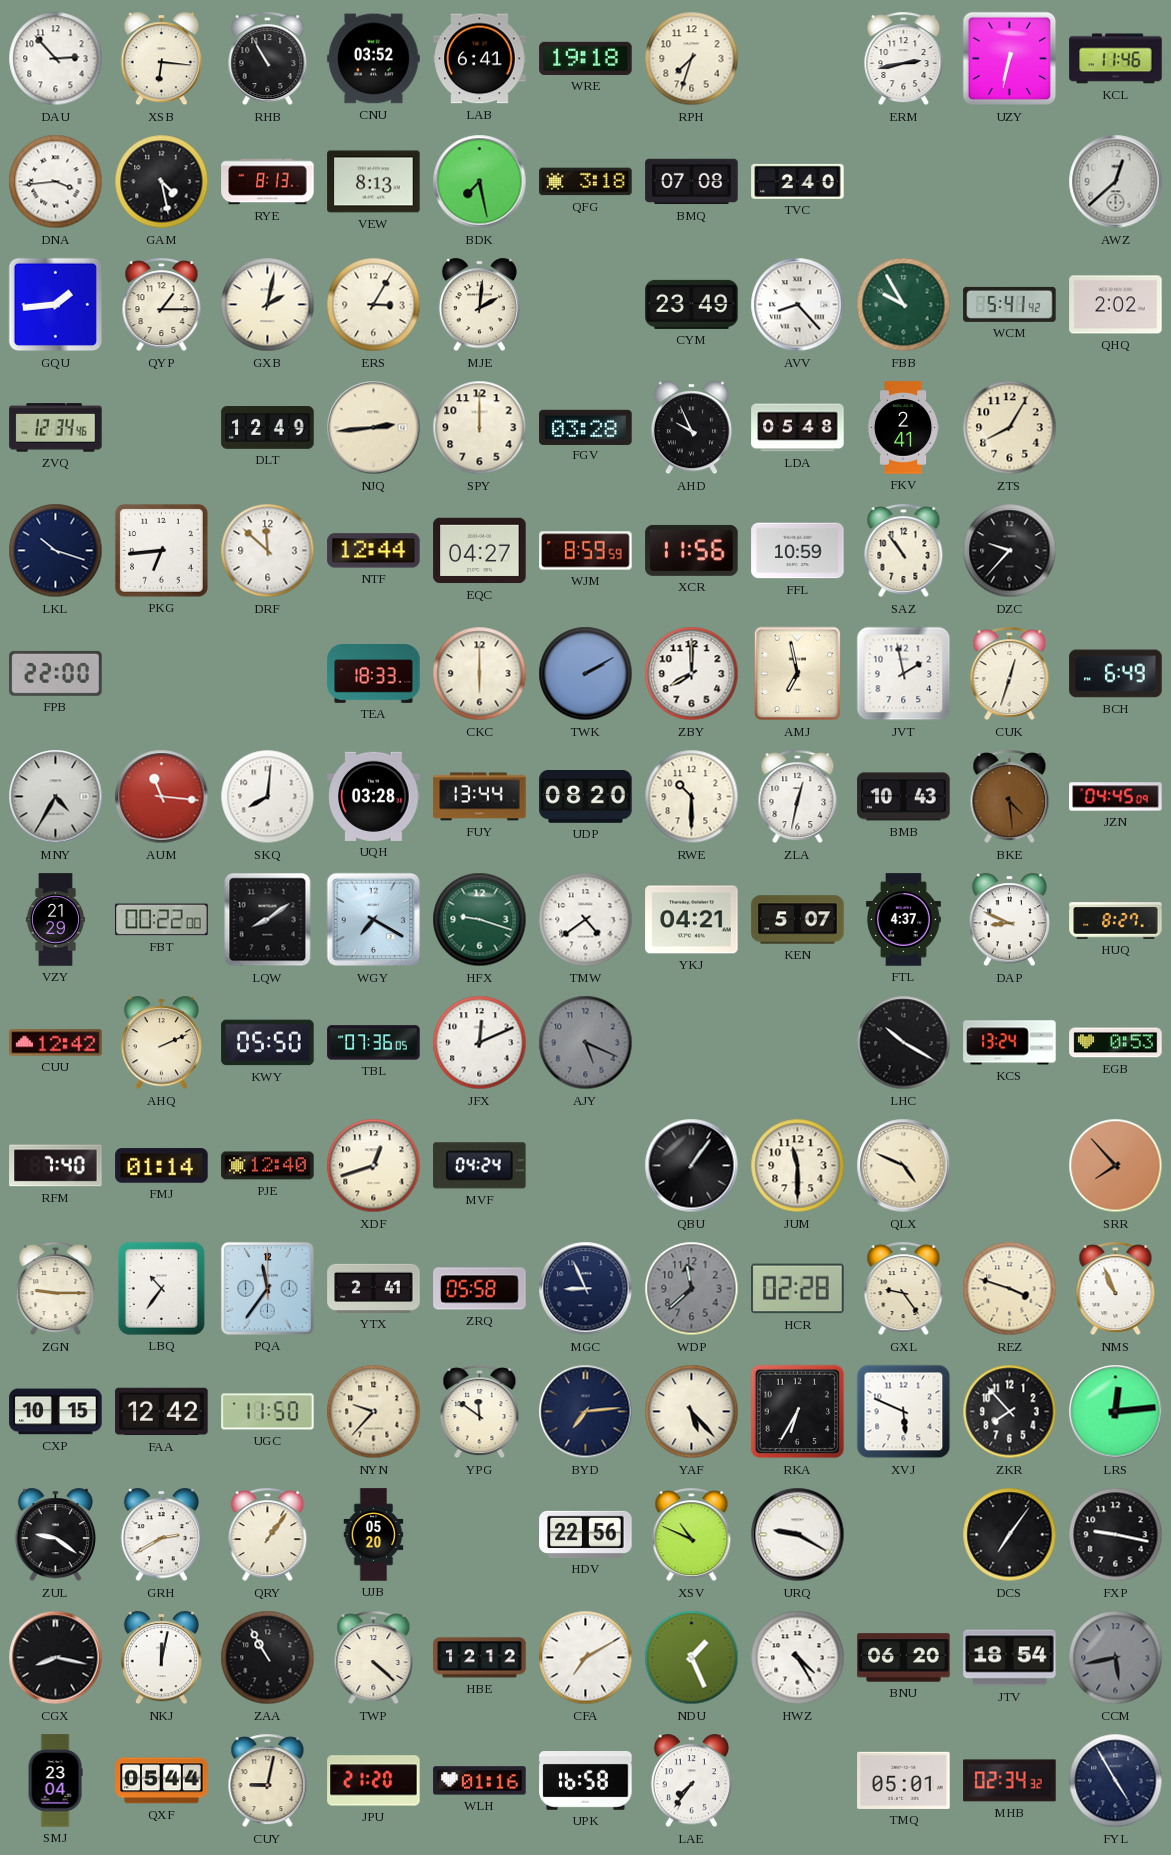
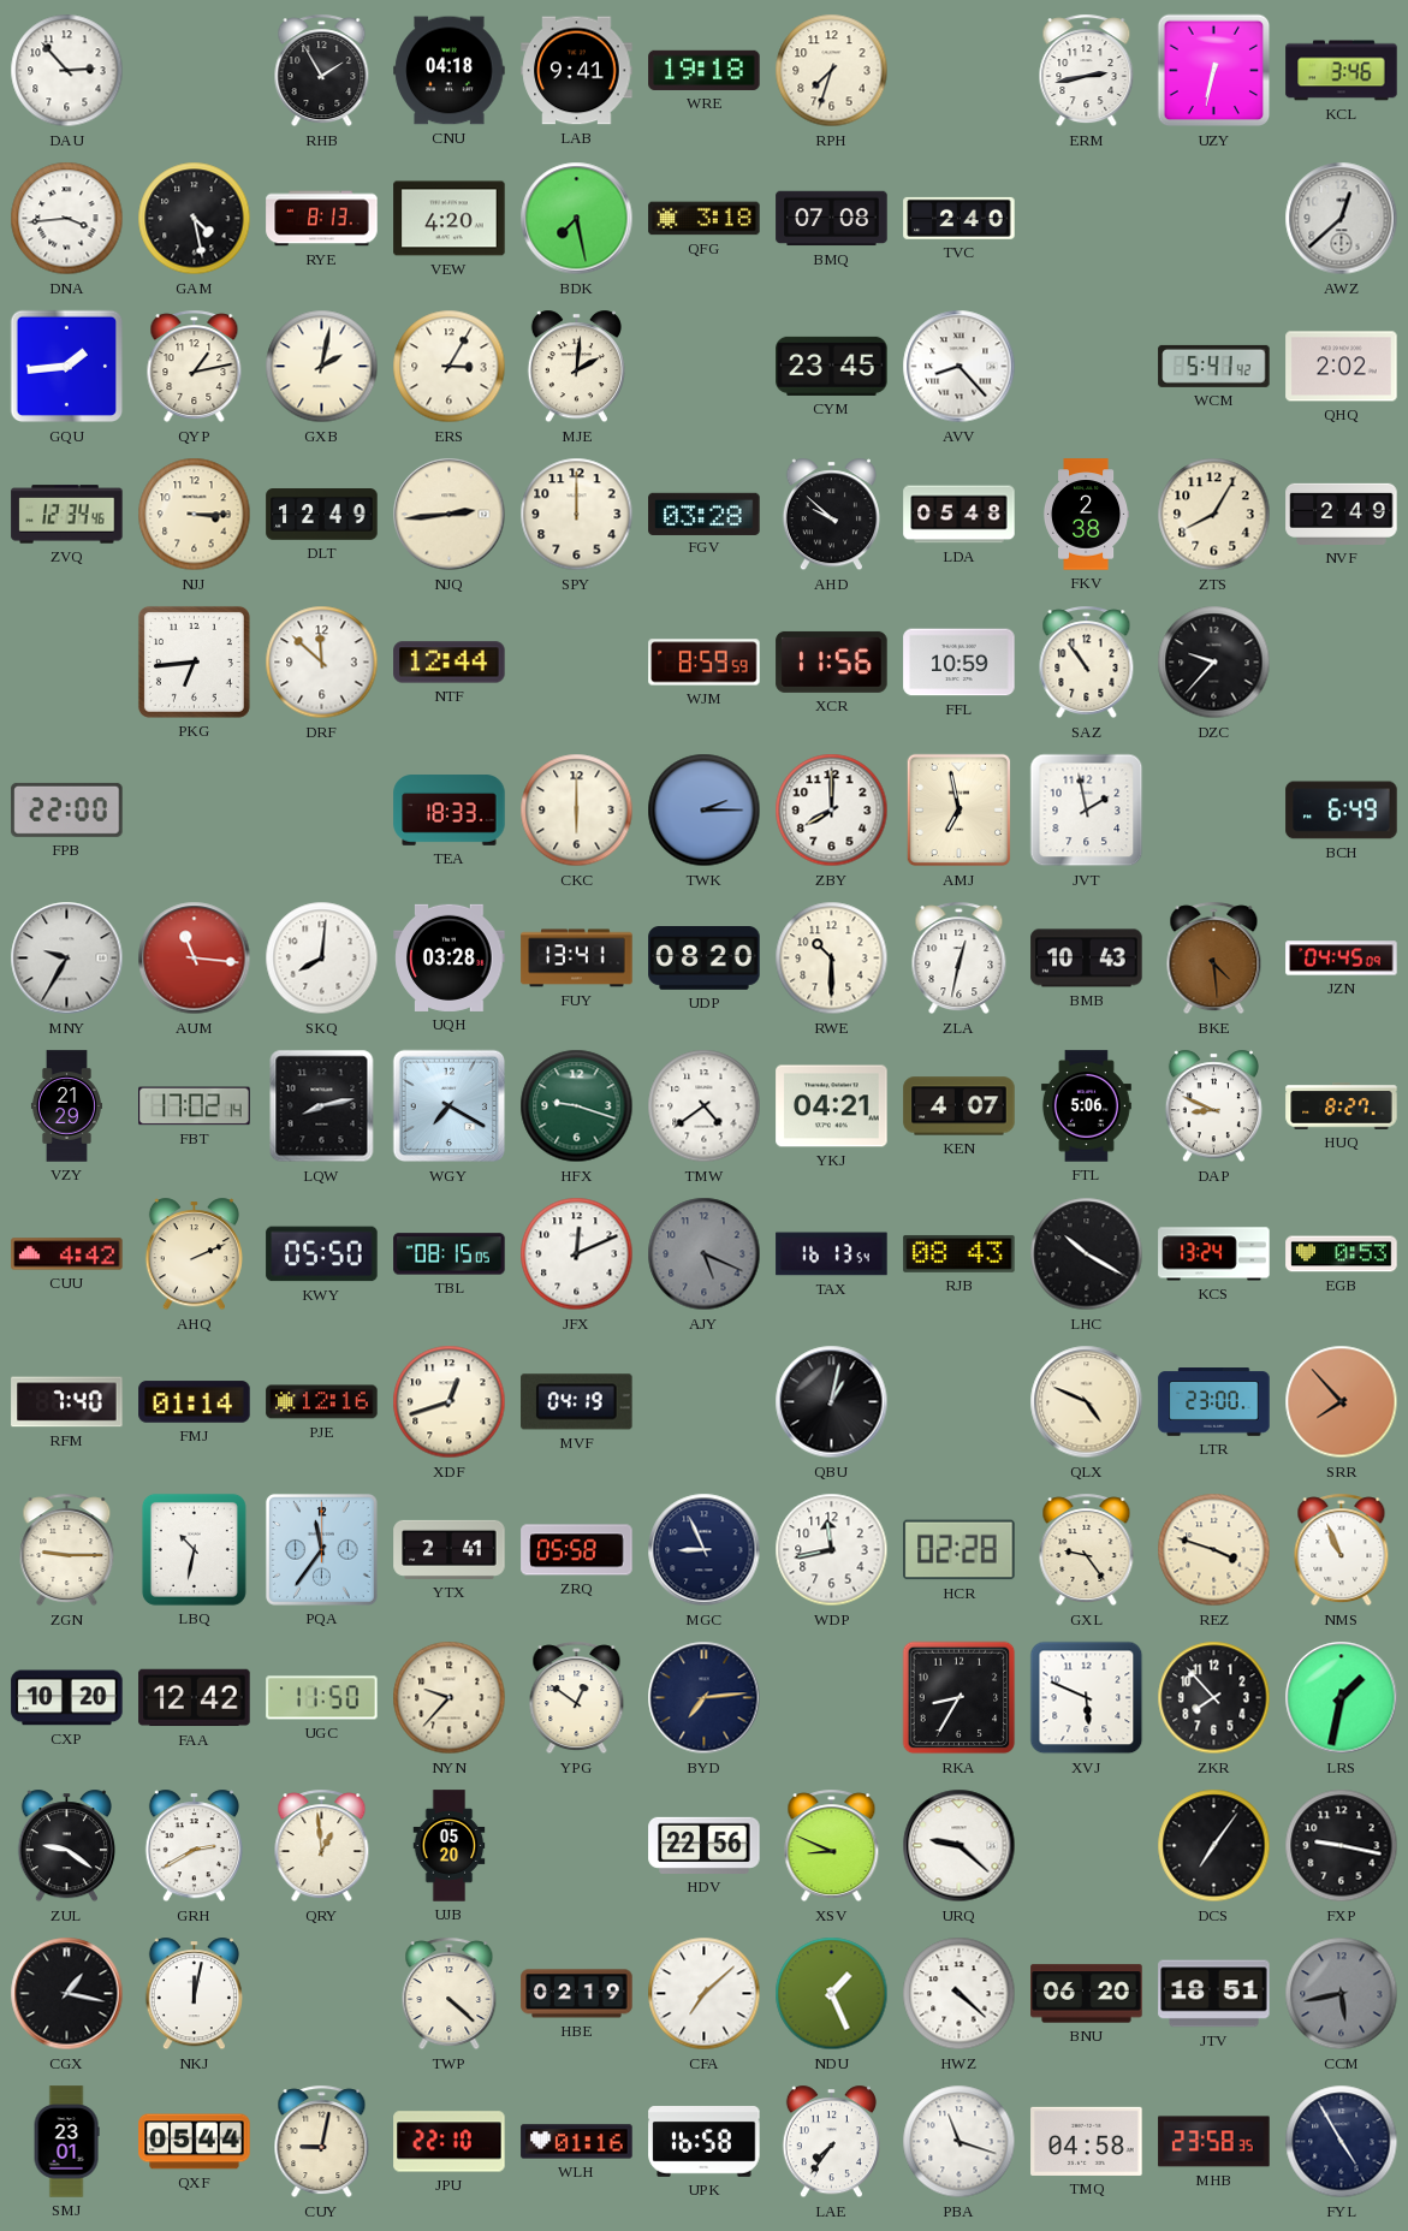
XSB: 6:16 -> none (161, 59)
RHB: 10:55 -> 1:55 (322, 71)
CNU: 03:52 -> 04:18 (450, 71)
LAB: 6:41 -> 9:41 (577, 71)
KCL: 11:46 -> 3:46 (1342, 71)
VEW: 8:13 -> 4:20 (450, 219)
QYP: 1:15 -> 1:13 (195, 367)
CYM: 23:49 -> 23:45 (832, 366)
FBB: 9:55 -> none (904, 305)
NJJ: none -> 3:15 (195, 515)
AHD: 9:56 -> 9:52 (831, 515)
FKV: 2:41 -> 2:38 (1086, 515)
NVF: none -> 2:49 (1342, 514)
LKL: 10:18 -> none (56, 551)
EQC: 04:27 -> none (480, 551)
TWK: 2:10 -> 2:15 (705, 811)
CUK: 12:33 -> none (1010, 674)
MNY: 4:35 -> 9:35 (67, 959)
FUY: 13:44 -> 13:41 (577, 959)
FBT: 00:22 -> 17:02 (195, 1106)
LQW: 8:09 -> 8:13 (322, 1106)
KEN: 5:07 -> 4:07 (960, 1106)
FTL: 4:37 -> 5:06 (1086, 1106)
CUU: 12:42 -> 4:42 (67, 1254)
TBL: 07:36 -> 08:15 (450, 1254)
TAX: none -> 16:13 (832, 1254)
RJB: none -> 08:43 (960, 1253)
PJE: 12:40 -> 12:16 (322, 1402)
MVF: 04:24 -> 04:19 (577, 1402)
QBU: 1:06 -> 1:02 (832, 1402)
JUM: 11:30 -> none (798, 1166)
LTR: none -> 23:00 (1214, 1402)
LBQ: 10:36 -> 10:32 (194, 1549)
WDP: 11:38 -> 11:43 (832, 1550)
WDP dial: grey -> white (832, 1550)
CXP: 10:15 -> 10:20 (67, 1698)
YPG: 11:51 -> 12:51 (577, 1698)
YAF: 5:23 -> none (692, 1412)
RKA: 6:35 -> 8:35 (960, 1698)
LRS: 12:14 -> 1:32 (1342, 1698)
QRY: 1:06 -> 12:59 (322, 1846)
XSV: 10:49 -> 8:49 (832, 1846)
URQ: 9:20 -> 9:22 (960, 1846)
CGX: 8:17 -> 1:17 (67, 1994)
ZAA: 10:55 -> none (268, 1658)
HBE: 12:12 -> 02:19 (577, 1994)
CFA: 7:10 -> 7:08 (705, 1994)
HWZ: 4:25 -> 4:22 (960, 1994)
JTV: 18:54 -> 18:51 (1214, 1994)
SMJ: 23:04 -> 23:01 (66, 2142)
JPU: 21:20 -> 22:10 (450, 2142)
PBA: none -> 11:18 (960, 2142)
TMQ: 05:01 -> 04:58 (1087, 2141)
MHB: 02:34 -> 23:58 (1214, 2142)
